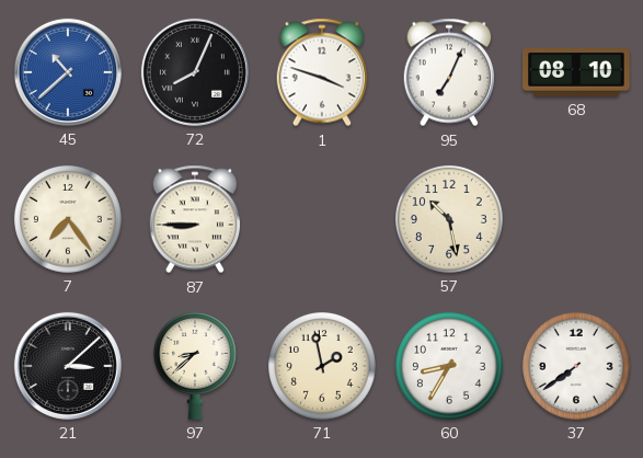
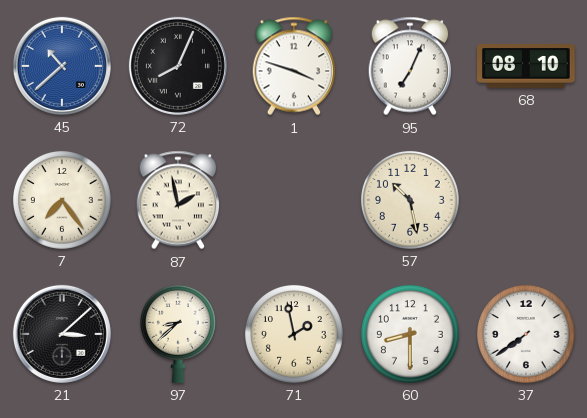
87: 8:45 -> 1:58 (178, 200)
60: 8:35 -> 8:30 (410, 334)
